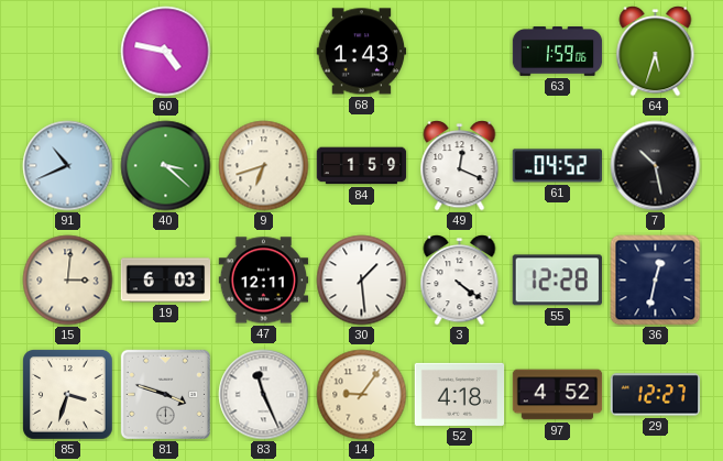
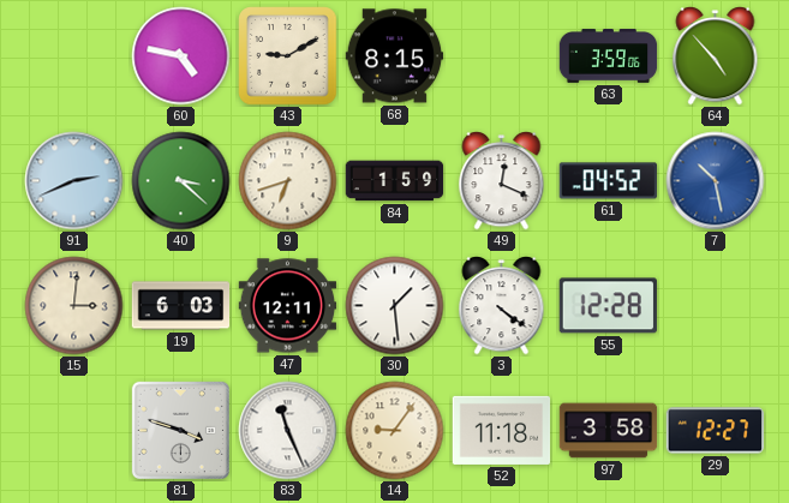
43: none -> 9:10 (288, 56)
68: 1:43 -> 8:15 (395, 56)
63: 1:59 -> 3:59 (609, 56)
64: 5:33 -> 4:53 (716, 56)
91: 10:41 -> 2:41 (74, 181)
7 dial: black -> blue (716, 181)
36: 12:32 -> none (656, 281)
85: 3:33 -> none (68, 395)
52: 4:18 -> 11:18 (502, 430)
97: 4:52 -> 3:58 (609, 431)
